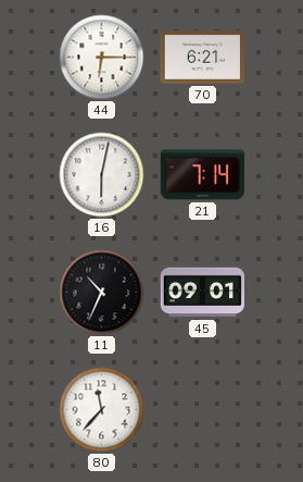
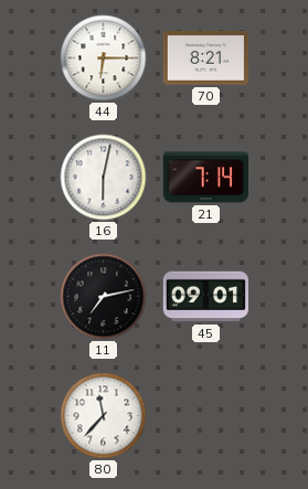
70: 6:21 -> 8:21 (205, 59)
11: 10:34 -> 7:13 (104, 297)
